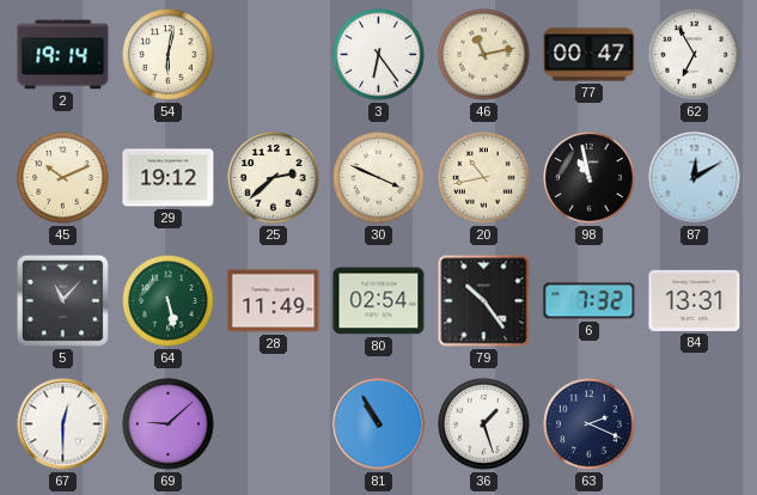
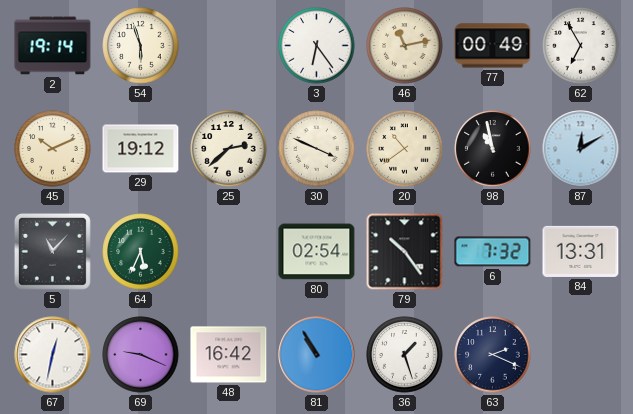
54: 6:02 -> 5:57 (141, 46)
77: 00:47 -> 00:49 (493, 46)
20: 10:43 -> 10:39 (405, 149)
64: 5:28 -> 5:34 (141, 252)
28: 11:49 -> none (274, 301)
67: 12:30 -> 12:32 (53, 355)
69: 9:08 -> 9:19 (141, 355)
48: none -> 16:42 (229, 355)
